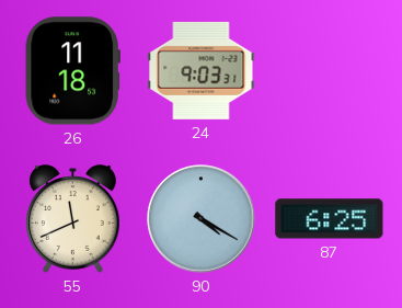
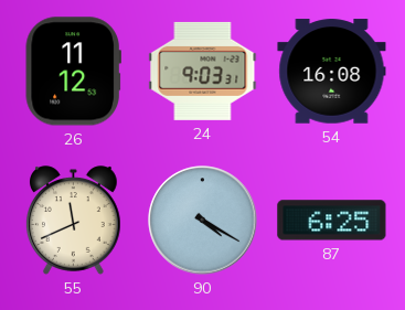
26: 11:18 -> 11:12 (73, 72)
54: none -> 16:08 (332, 72)
